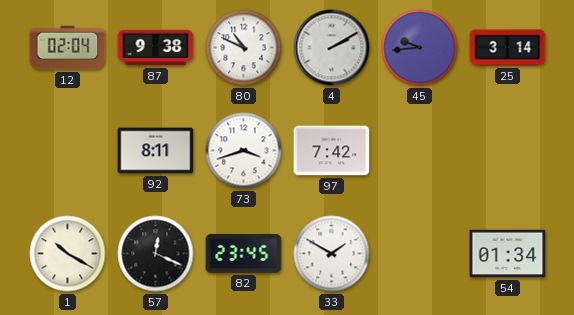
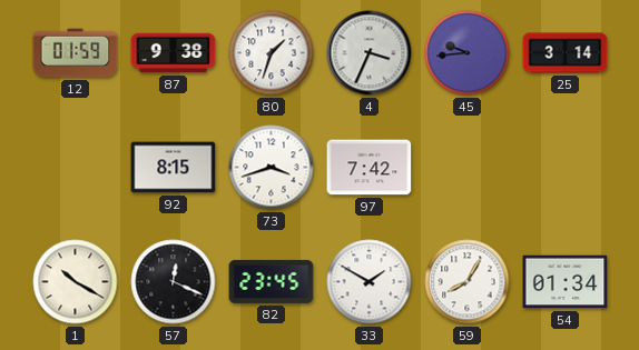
12: 02:04 -> 01:59 (76, 53)
80: 10:49 -> 1:33 (272, 53)
4: 2:10 -> 3:34 (370, 53)
92: 8:11 -> 8:15 (174, 168)
59: none -> 8:05 (468, 282)
